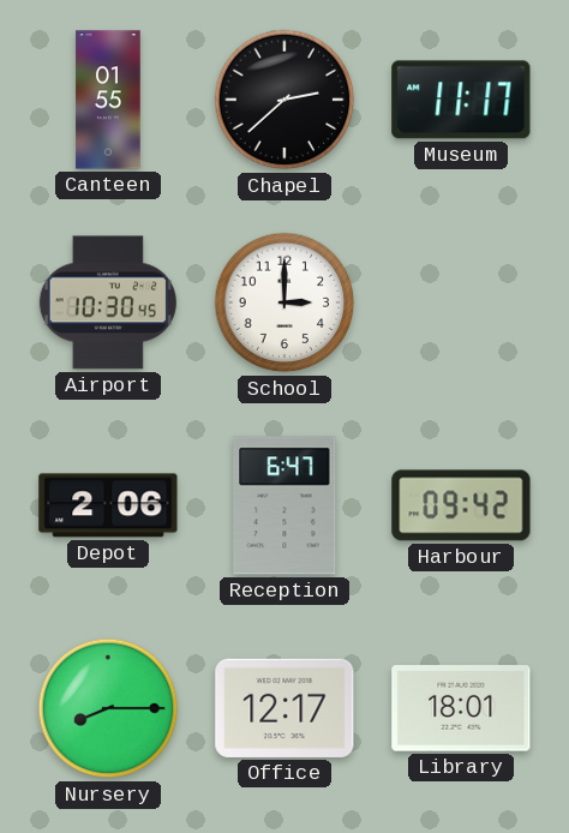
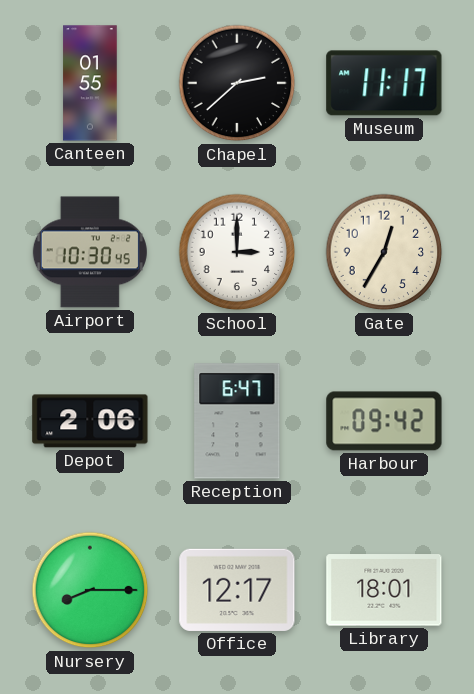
Gate: none -> 12:35 (384, 252)
